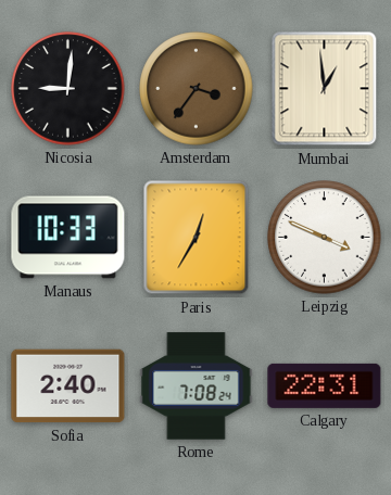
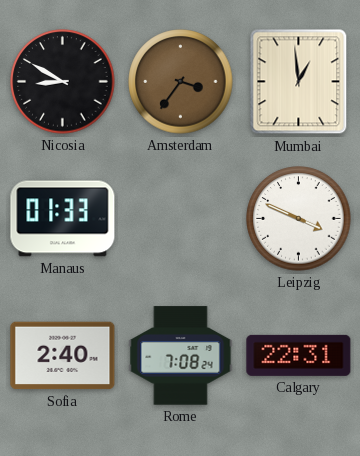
Nicosia: 9:01 -> 8:50 (63, 82)
Manaus: 10:33 -> 01:33 (63, 219)
Paris: 12:35 -> none (197, 238)
